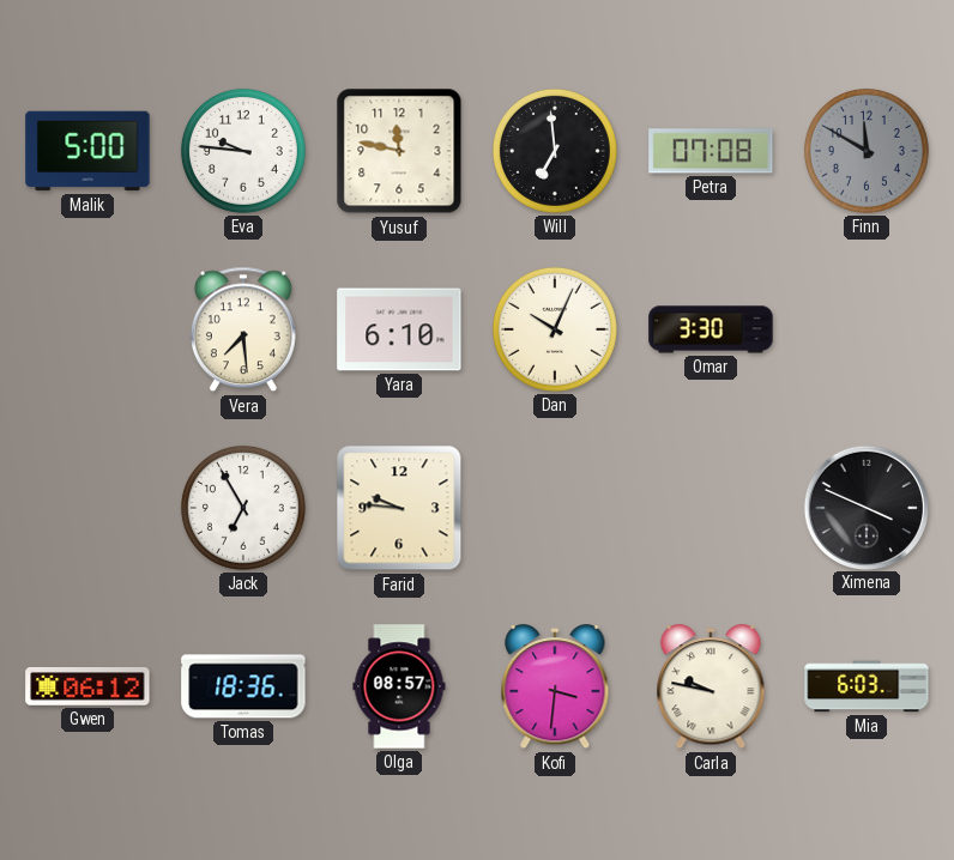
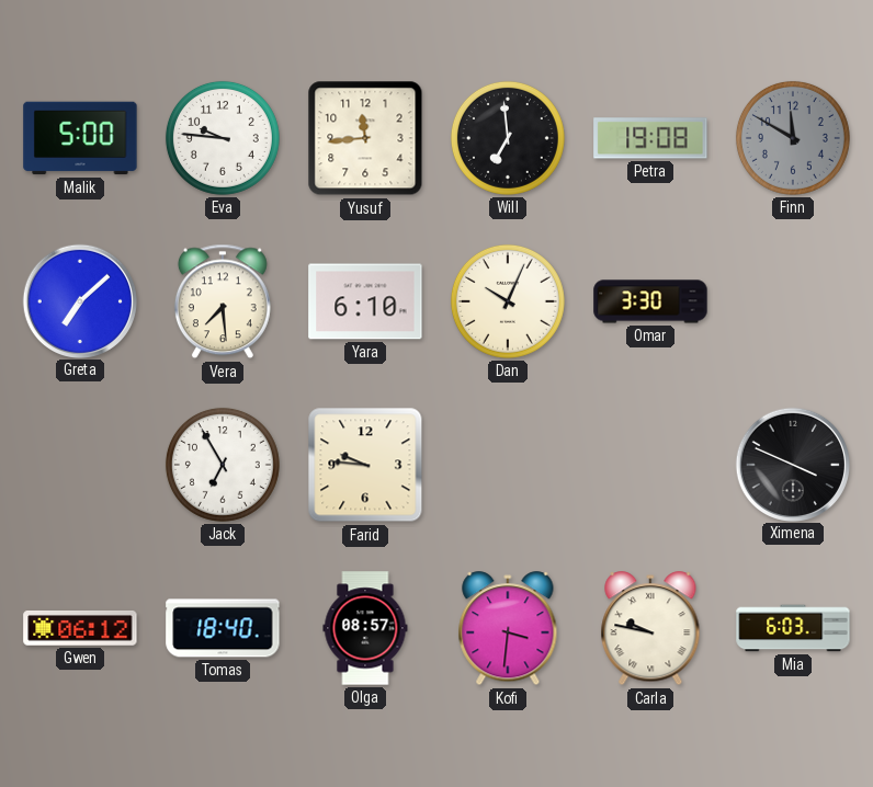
Yusuf: 11:47 -> 11:44 (365, 138)
Petra: 07:08 -> 19:08 (650, 138)
Greta: none -> 7:08 (79, 300)
Tomas: 18:36 -> 18:40 (223, 628)
